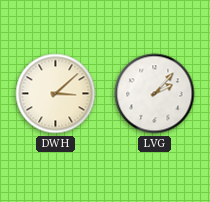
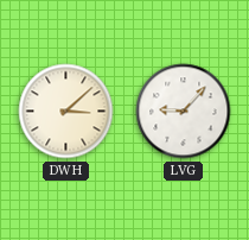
LVG: 2:07 -> 9:07 (184, 112)
